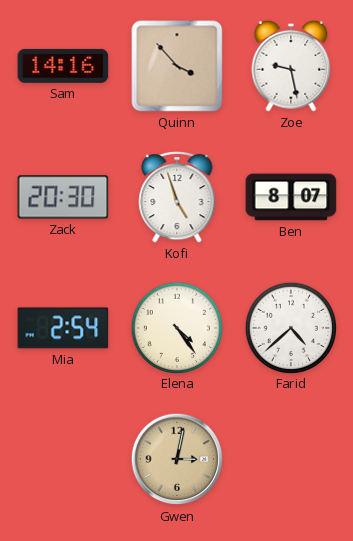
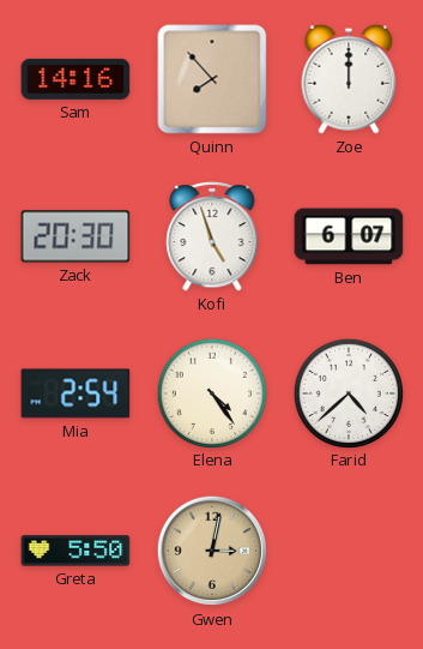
Quinn: 3:53 -> 7:53 (212, 79)
Zoe: 9:28 -> 12:00 (349, 79)
Ben: 8:07 -> 6:07 (349, 236)
Greta: none -> 5:50 (75, 551)
